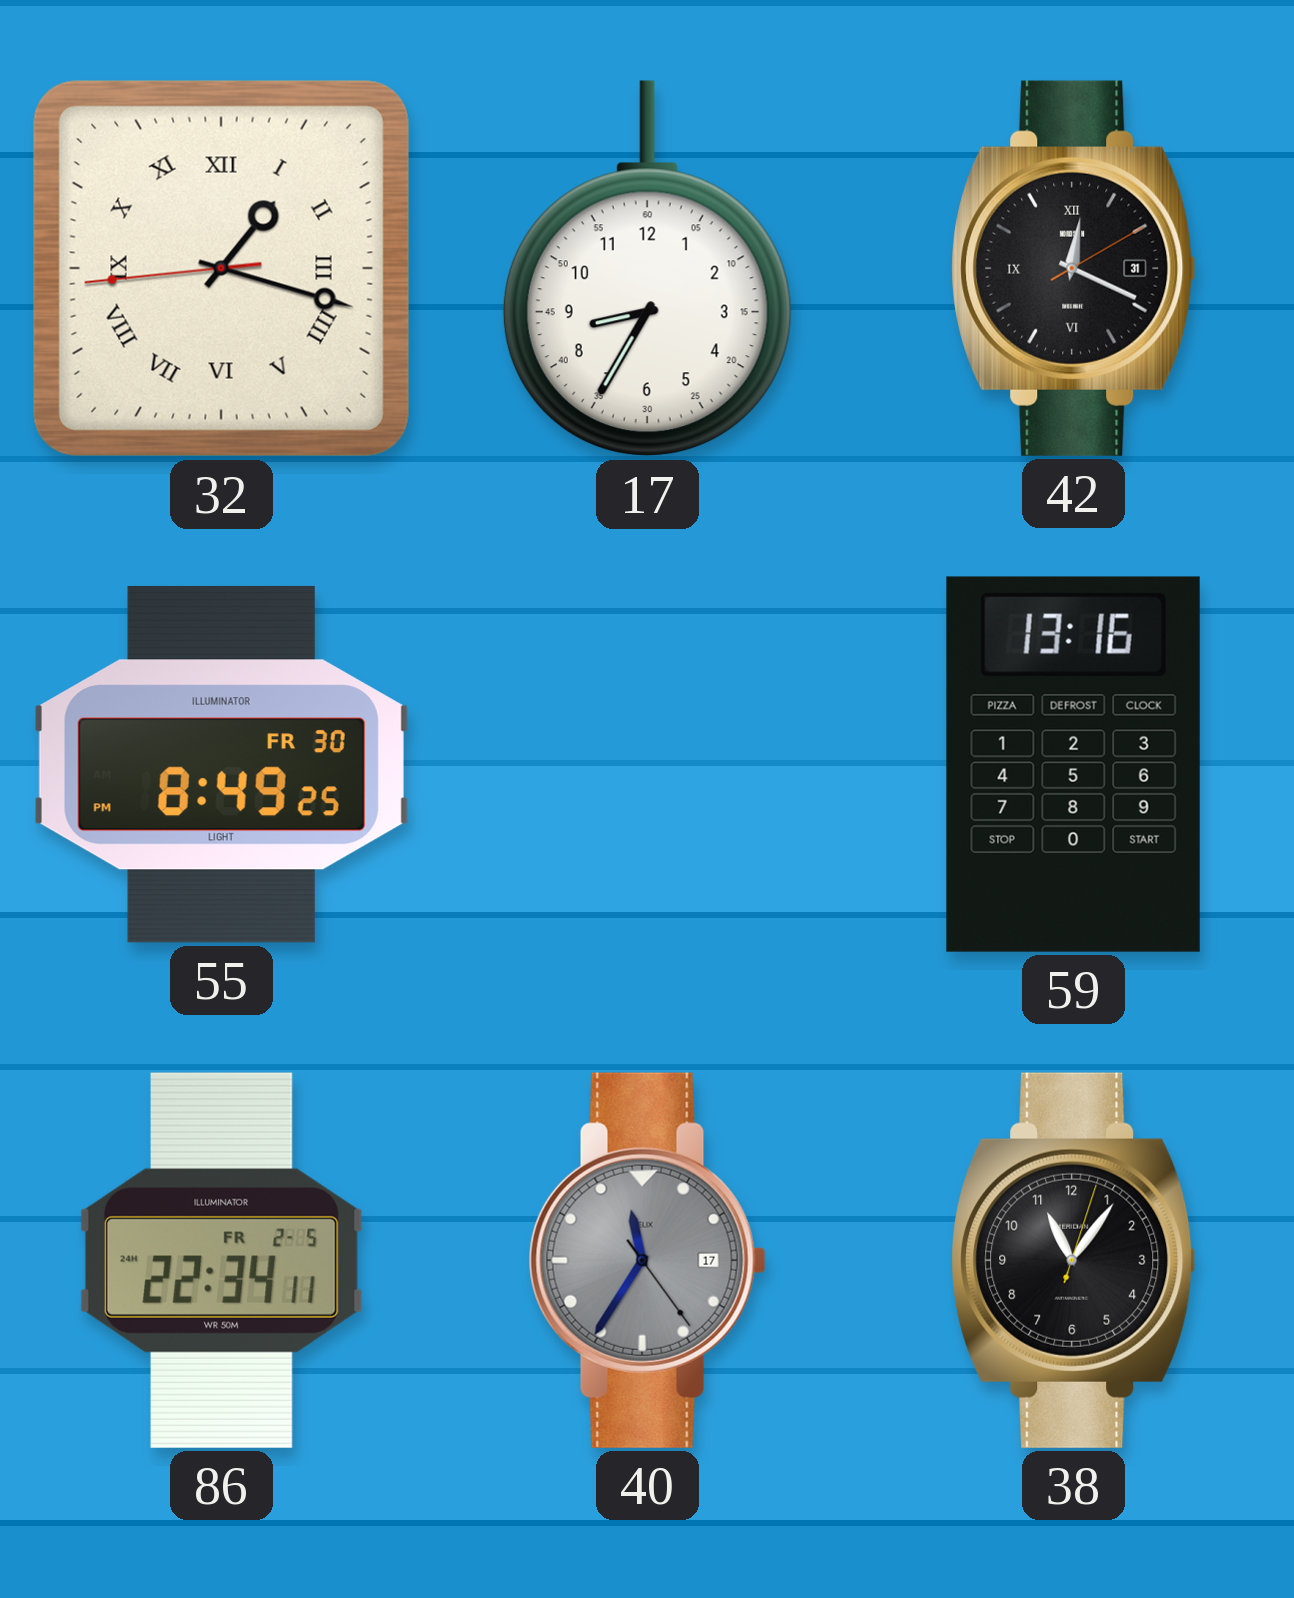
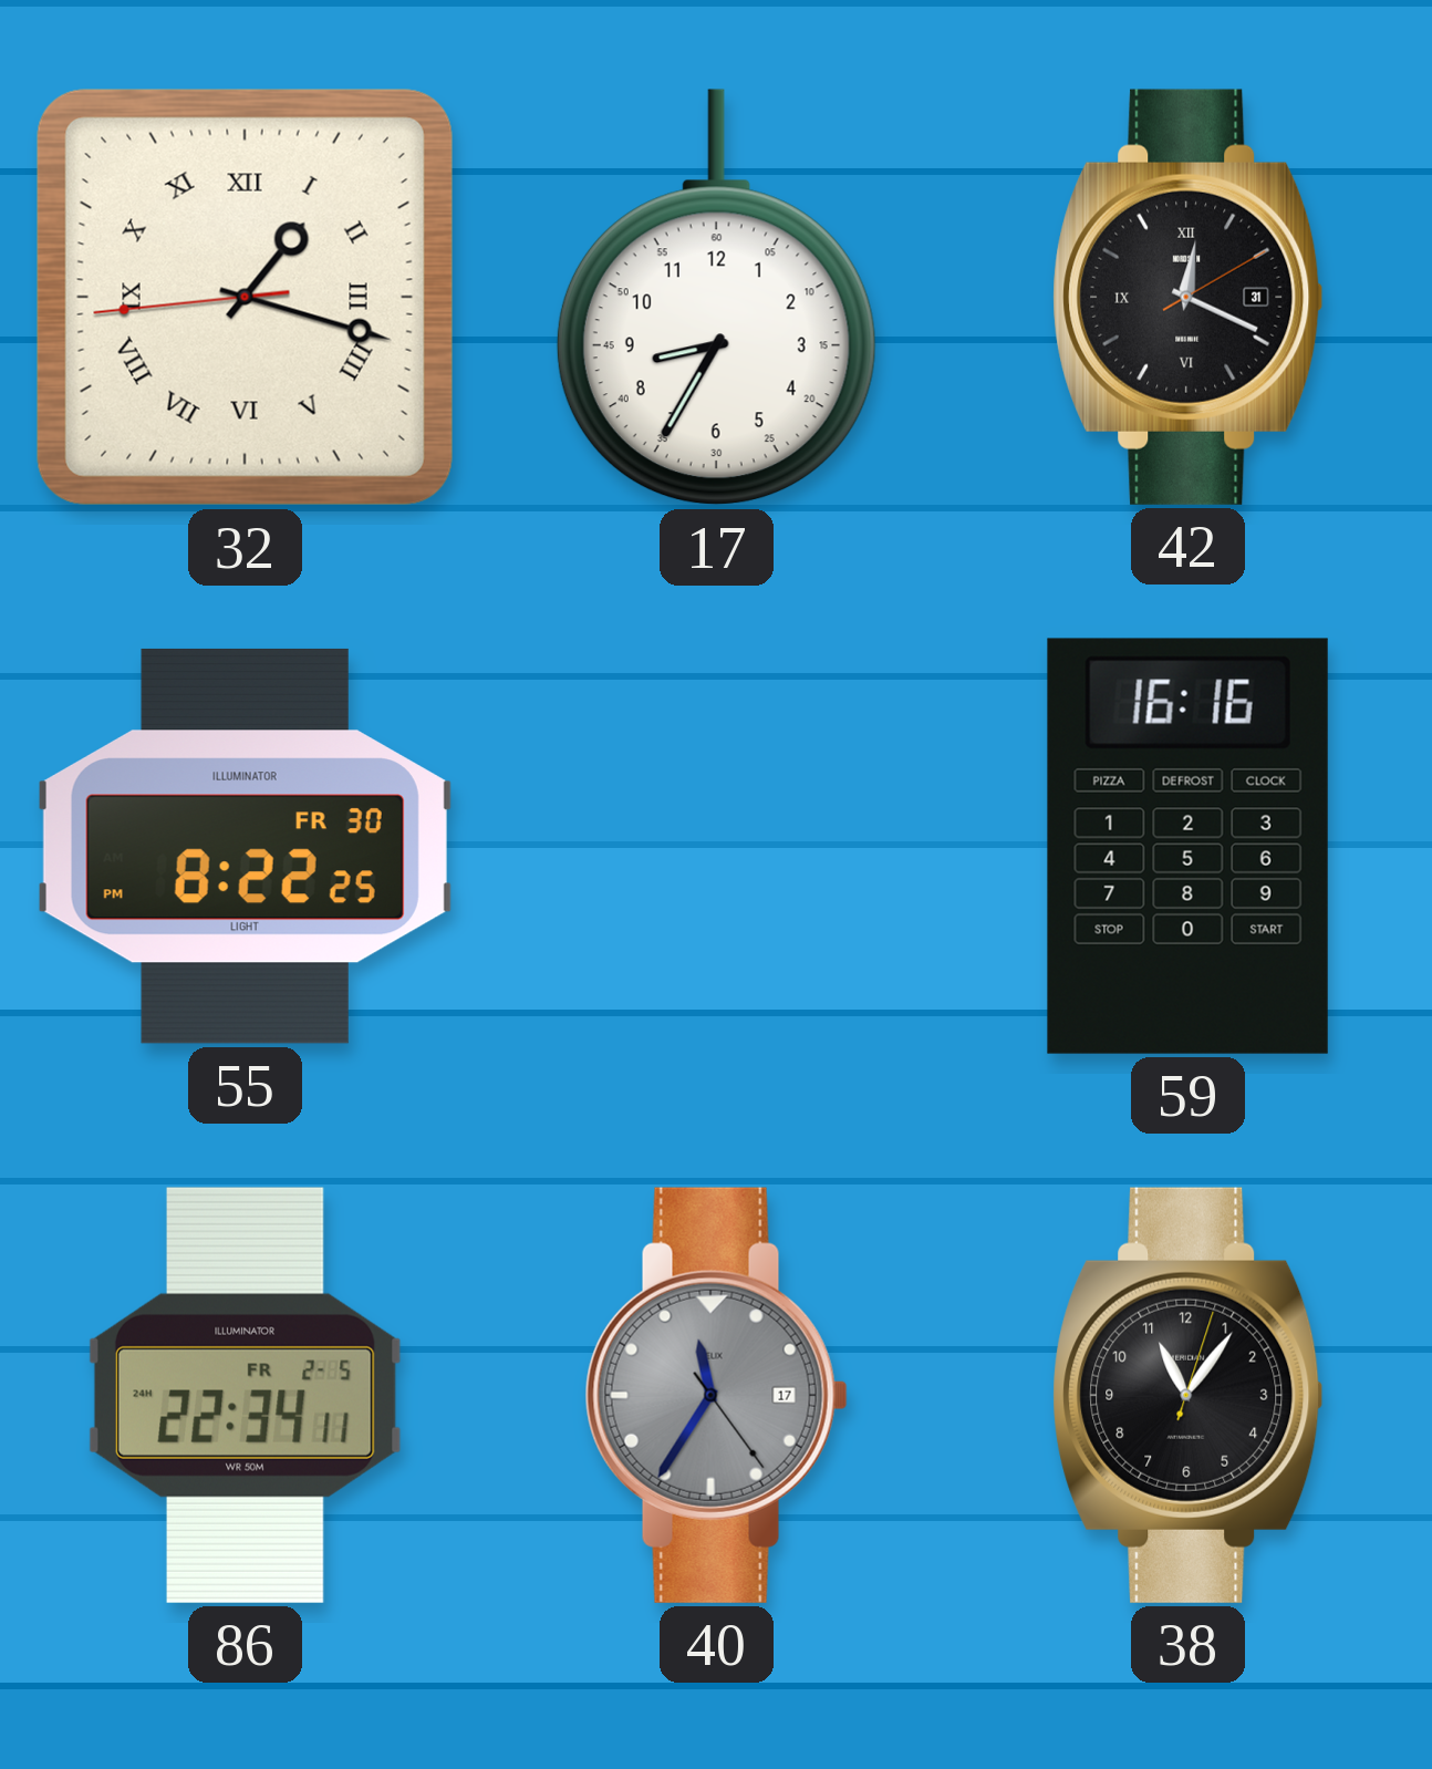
55: 8:49 -> 8:22 (245, 846)
59: 13:16 -> 16:16 (1187, 846)
